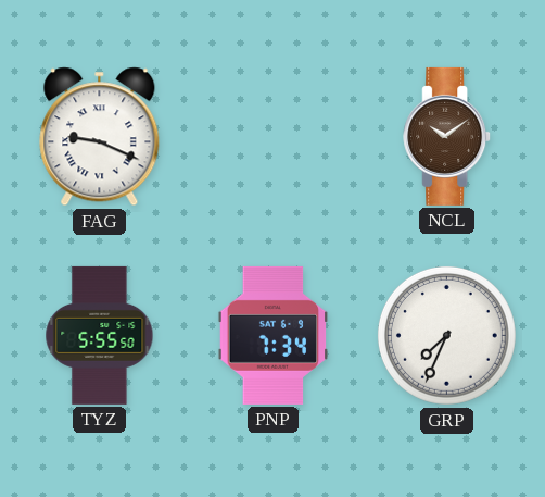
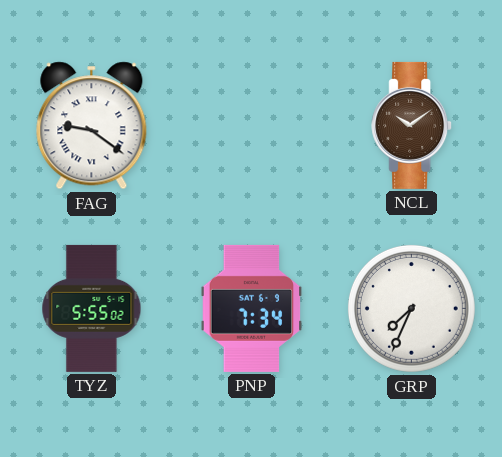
FAG: 9:19 -> 9:21 (92, 126)
TYZ: 5:55:50 -> 5:55:02 (92, 308)
